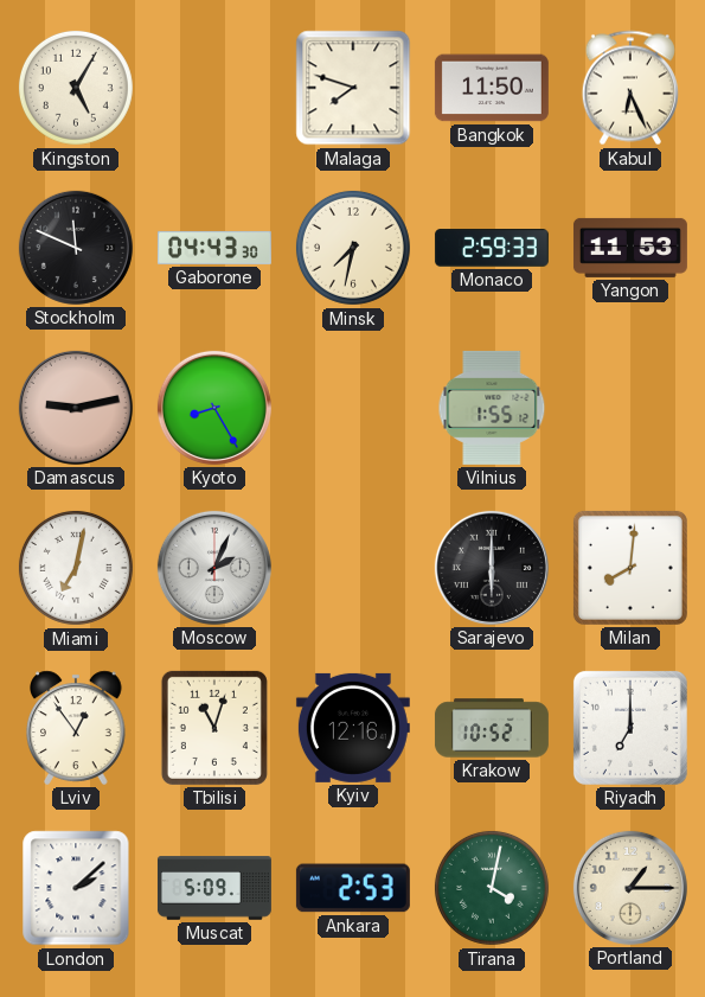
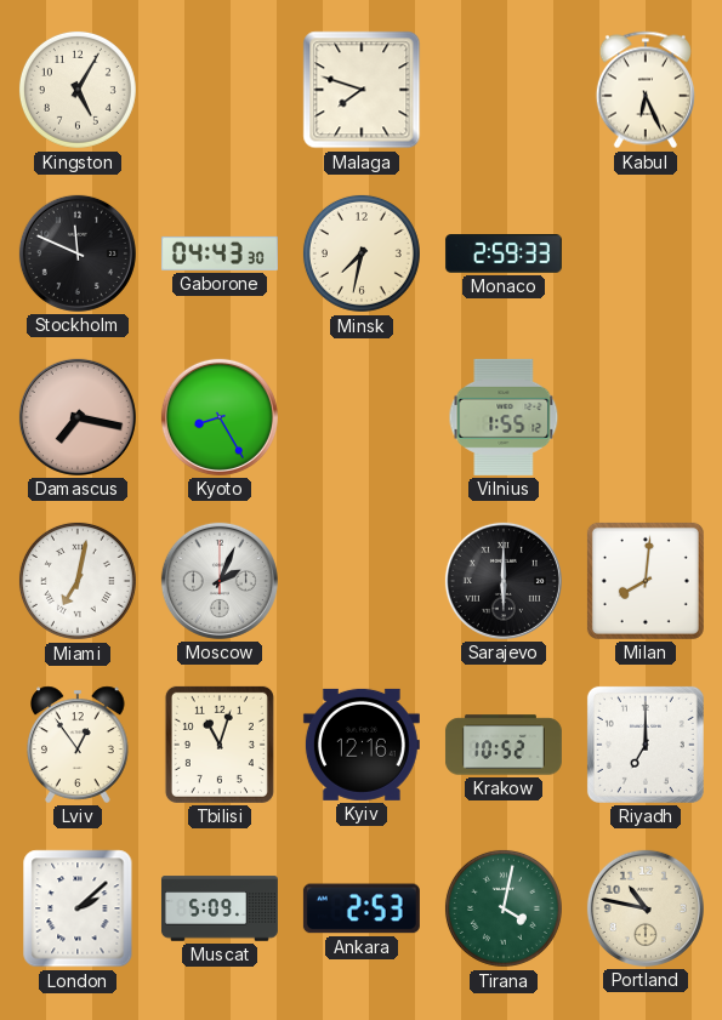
Bangkok: 11:50 -> none (492, 88)
Yangon: 11:53 -> none (630, 248)
Damascus: 9:13 -> 7:17 (78, 417)
Portland: 1:15 -> 10:47 (646, 908)
